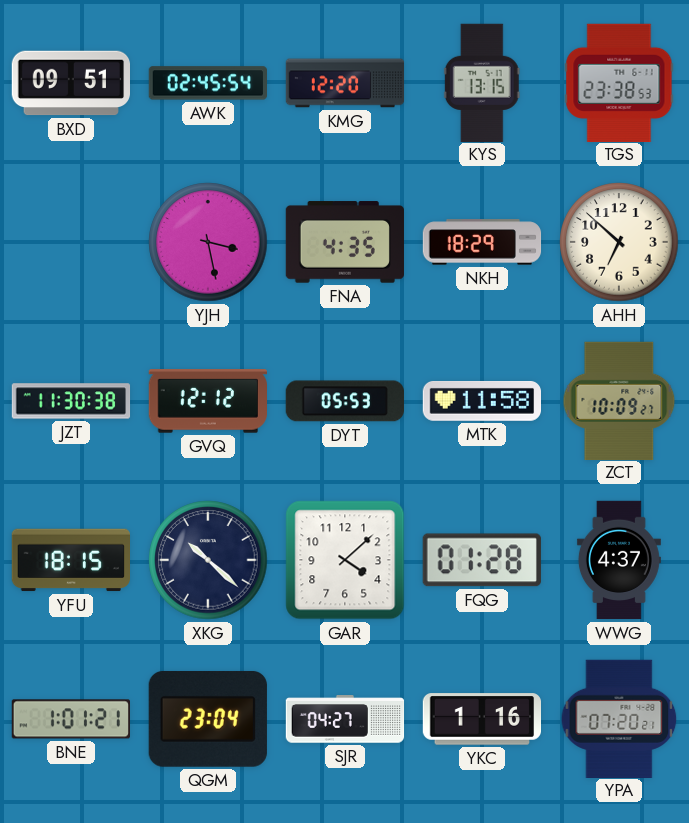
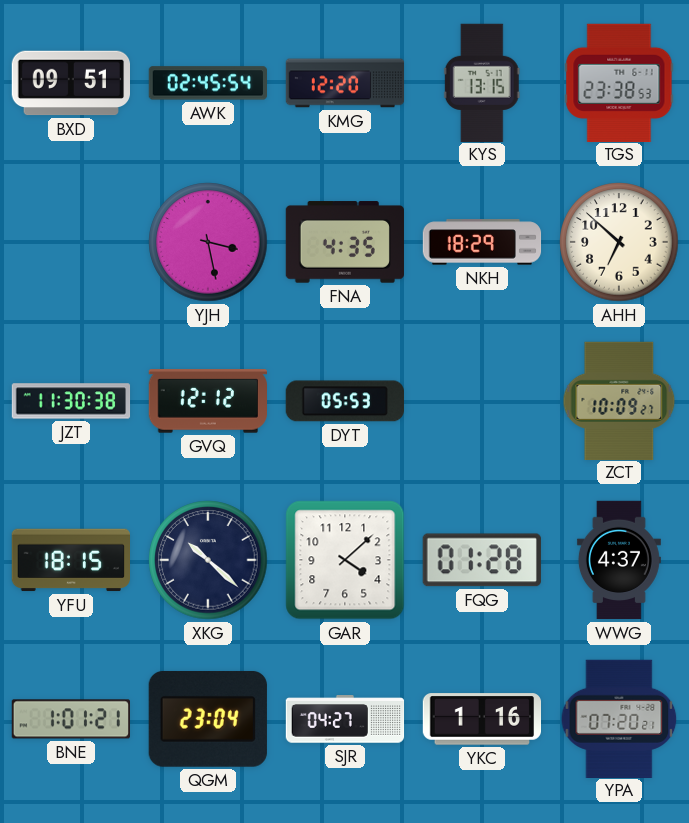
MTK: 11:58 -> none (481, 401)
